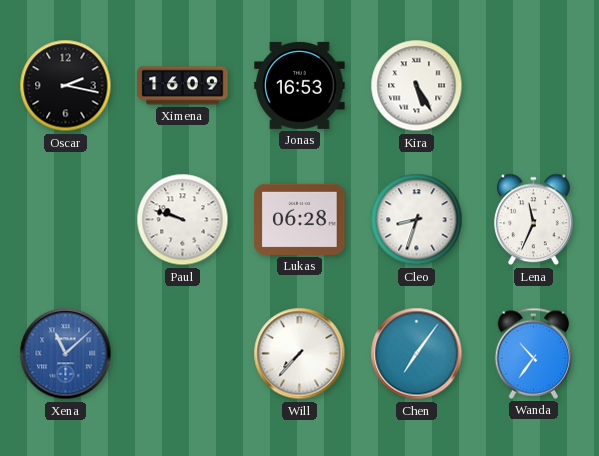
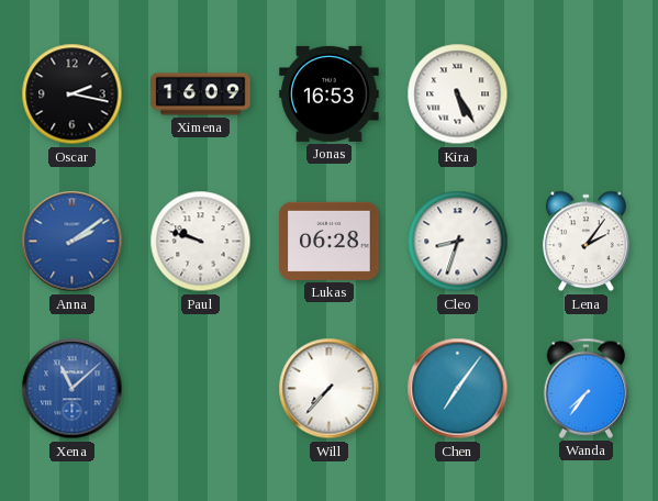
Anna: none -> 2:09 (73, 242)
Lena: 11:34 -> 2:06 (587, 242)
Wanda: 10:36 -> 7:36 (587, 388)
